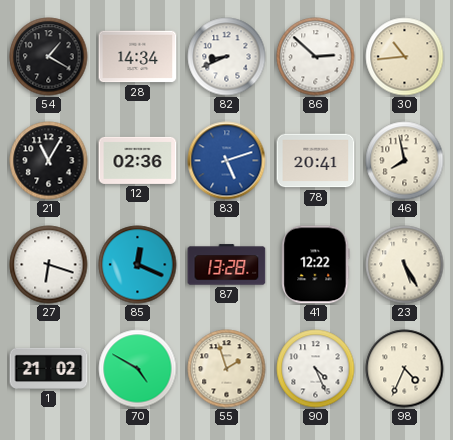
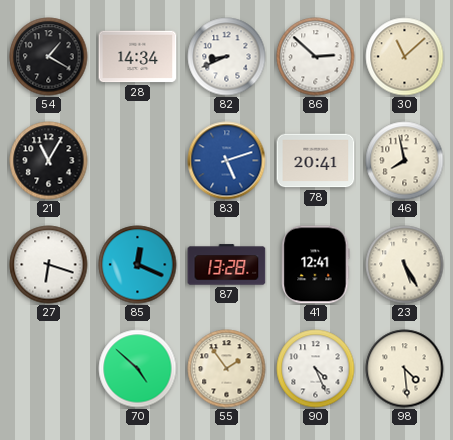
30: 10:44 -> 11:08 (405, 57)
12: 02:36 -> none (138, 160)
41: 12:22 -> 12:41 (316, 265)
1: 21:02 -> none (49, 368)
70: 4:50 -> 4:52 (138, 369)
55: 1:57 -> 1:54 (227, 369)
98: 4:34 -> 4:29 (405, 369)
